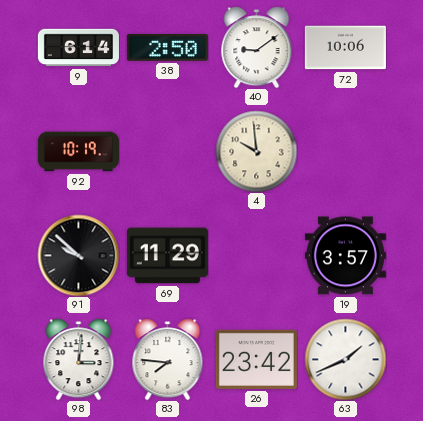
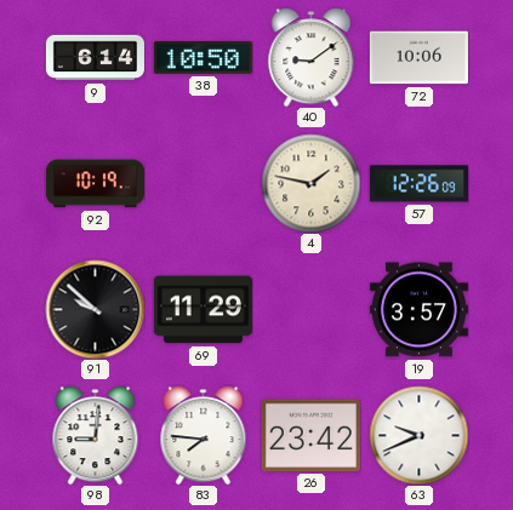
38: 2:50 -> 10:50 (203, 57)
4: 9:59 -> 1:47 (310, 183)
57: none -> 12:26 (418, 184)
98: 3:01 -> 9:01 (96, 435)
63: 1:41 -> 9:41 (418, 435)
